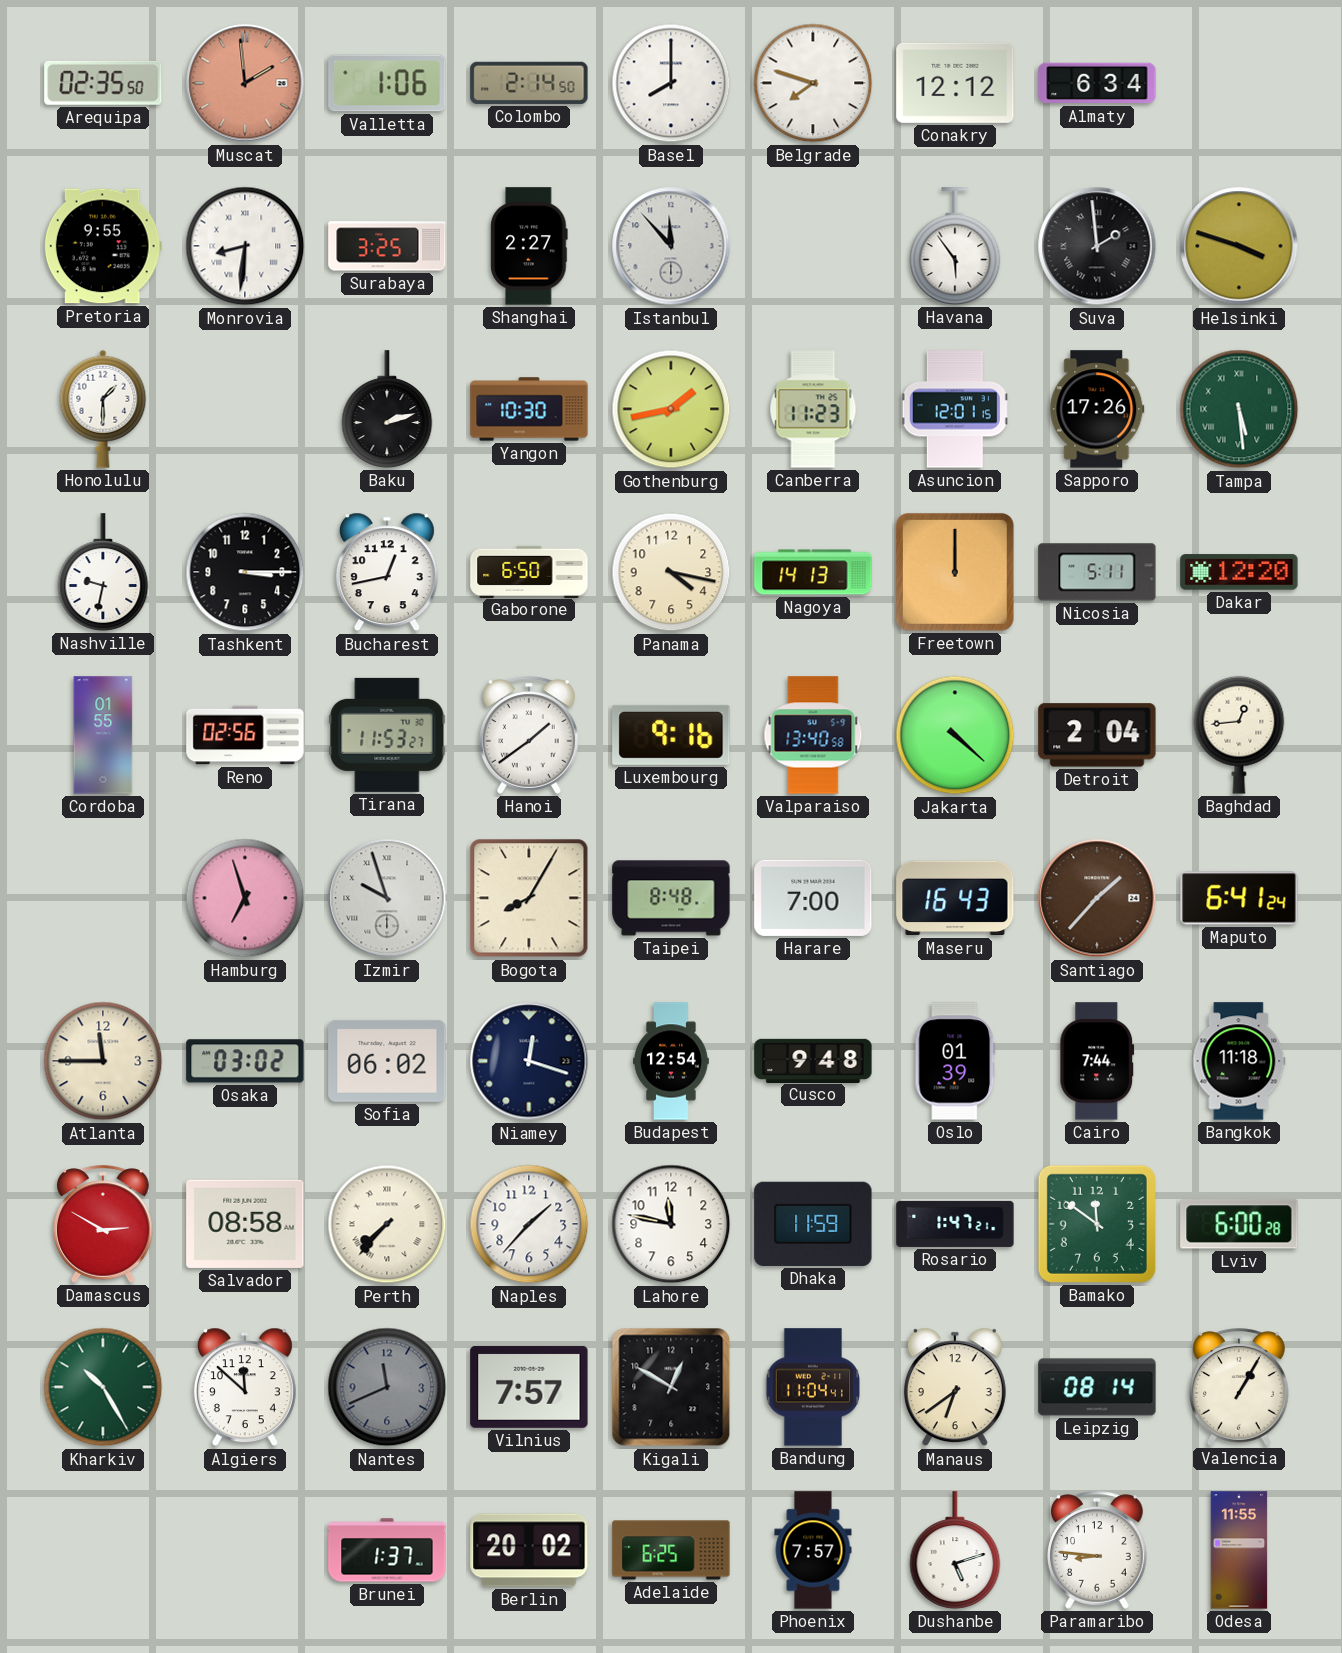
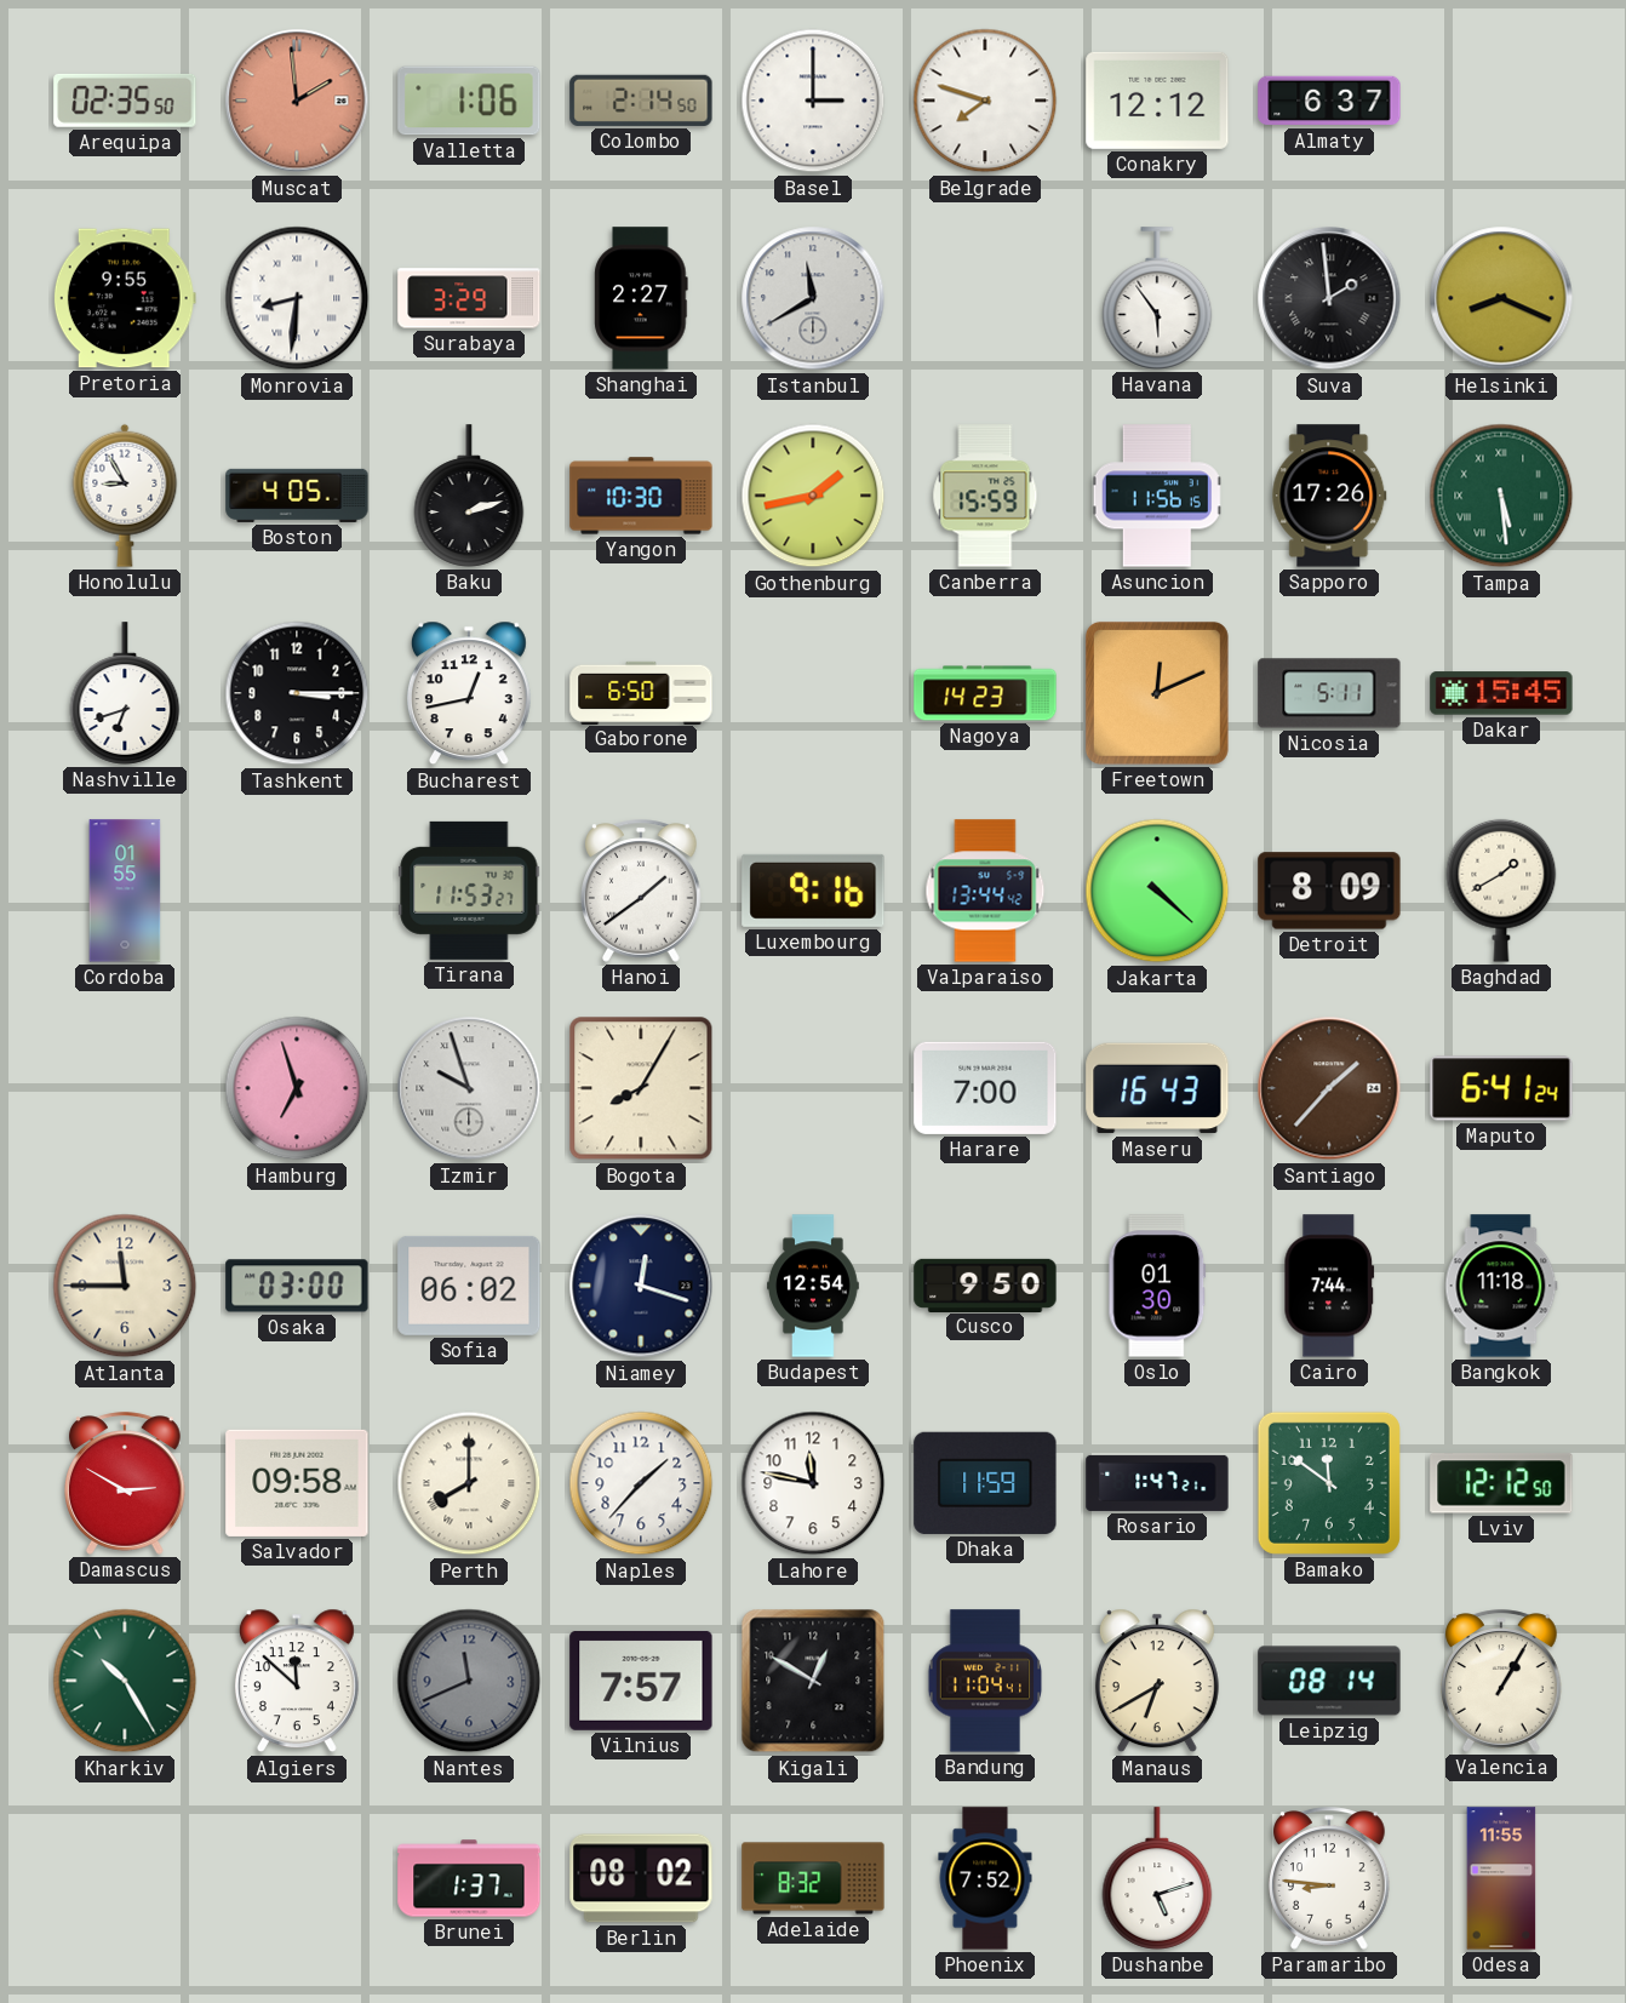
Basel: 8:00 -> 3:00 (813, 101)
Almaty: 6:34 -> 6:37 (1329, 101)
Surabaya: 3:25 -> 3:29 (469, 298)
Istanbul: 11:53 -> 11:40 (813, 298)
Helsinki: 3:48 -> 8:19 (1501, 298)
Honolulu: 1:30 -> 8:55 (125, 496)
Boston: none -> 4:05 (297, 496)
Canberra: 11:23 -> 15:59 (985, 496)
Asuncion: 12:01 -> 11:56 (1157, 496)
Nashville: 9:32 -> 6:42 (125, 693)
Panama: 4:17 -> none (671, 572)
Nagoya: 14:13 -> 14:23 (985, 693)
Freetown: 12:00 -> 12:11 (1157, 693)
Dakar: 12:20 -> 15:45 (1501, 693)
Reno: 02:56 -> none (245, 735)
Valparaiso: 13:40 -> 13:44 (985, 891)
Detroit: 2:04 -> 8:09 (1329, 891)
Baghdad: 12:44 -> 1:40 (1501, 891)
Taipei: 8:48 -> none (671, 898)
Osaka: 03:02 -> 03:00 (297, 1286)
Cusco: 9:48 -> 9:50 (985, 1284)
Oslo: 01:39 -> 01:30 (1157, 1286)
Salvador: 08:58 -> 09:58 (297, 1483)
Perth: 7:37 -> 8:00 (469, 1483)
Lviv: 6:00 -> 12:12 (1501, 1483)
Manaus: 6:39 -> 6:40 (1157, 1681)
Berlin: 20:02 -> 08:02 (641, 1878)
Adelaide: 6:25 -> 8:32 (813, 1878)
Phoenix: 7:57 -> 7:52 (985, 1878)
